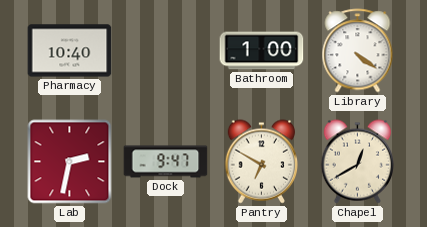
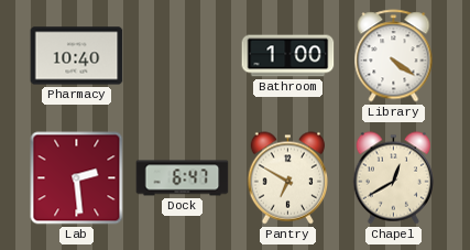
Lab: 2:32 -> 2:29 (77, 178)
Dock: 9:47 -> 6:47 (183, 178)
